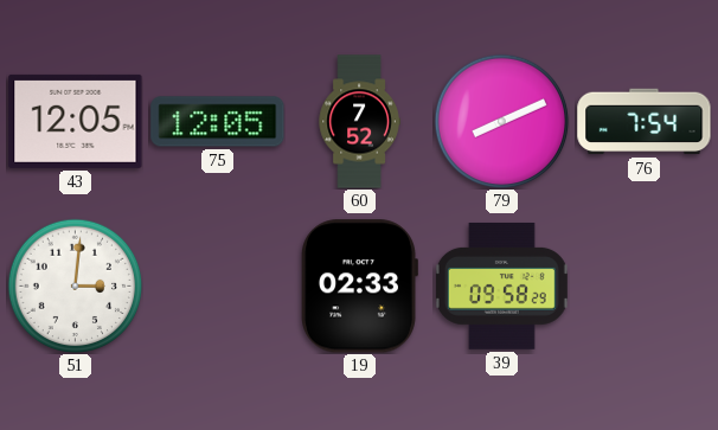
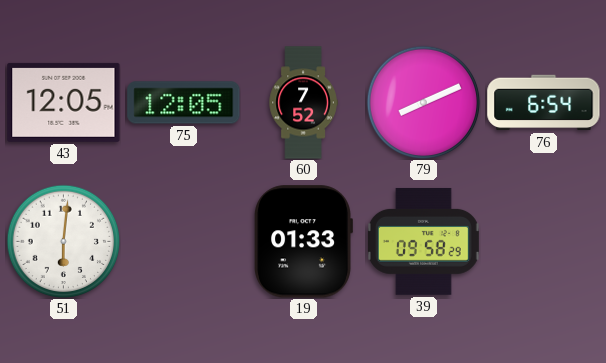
76: 7:54 -> 6:54 (544, 103)
51: 3:01 -> 6:01 (63, 241)
19: 02:33 -> 01:33 (304, 242)
